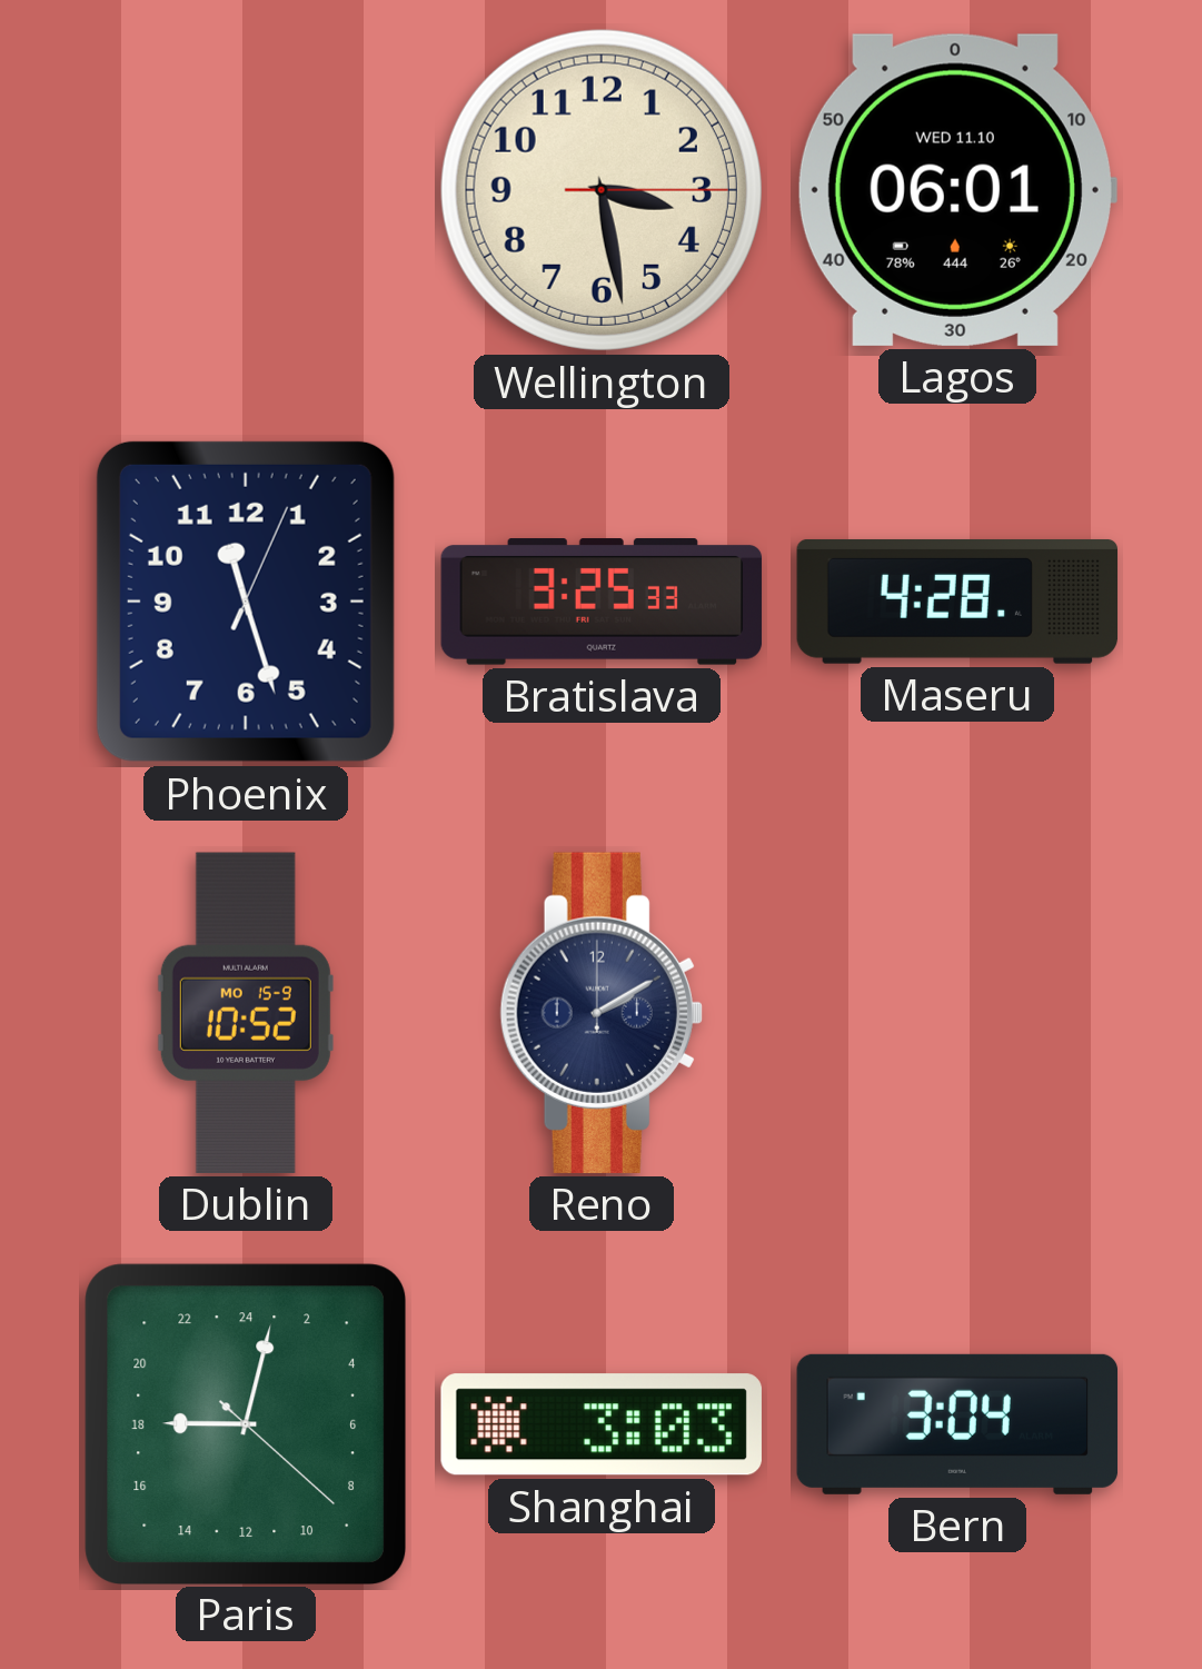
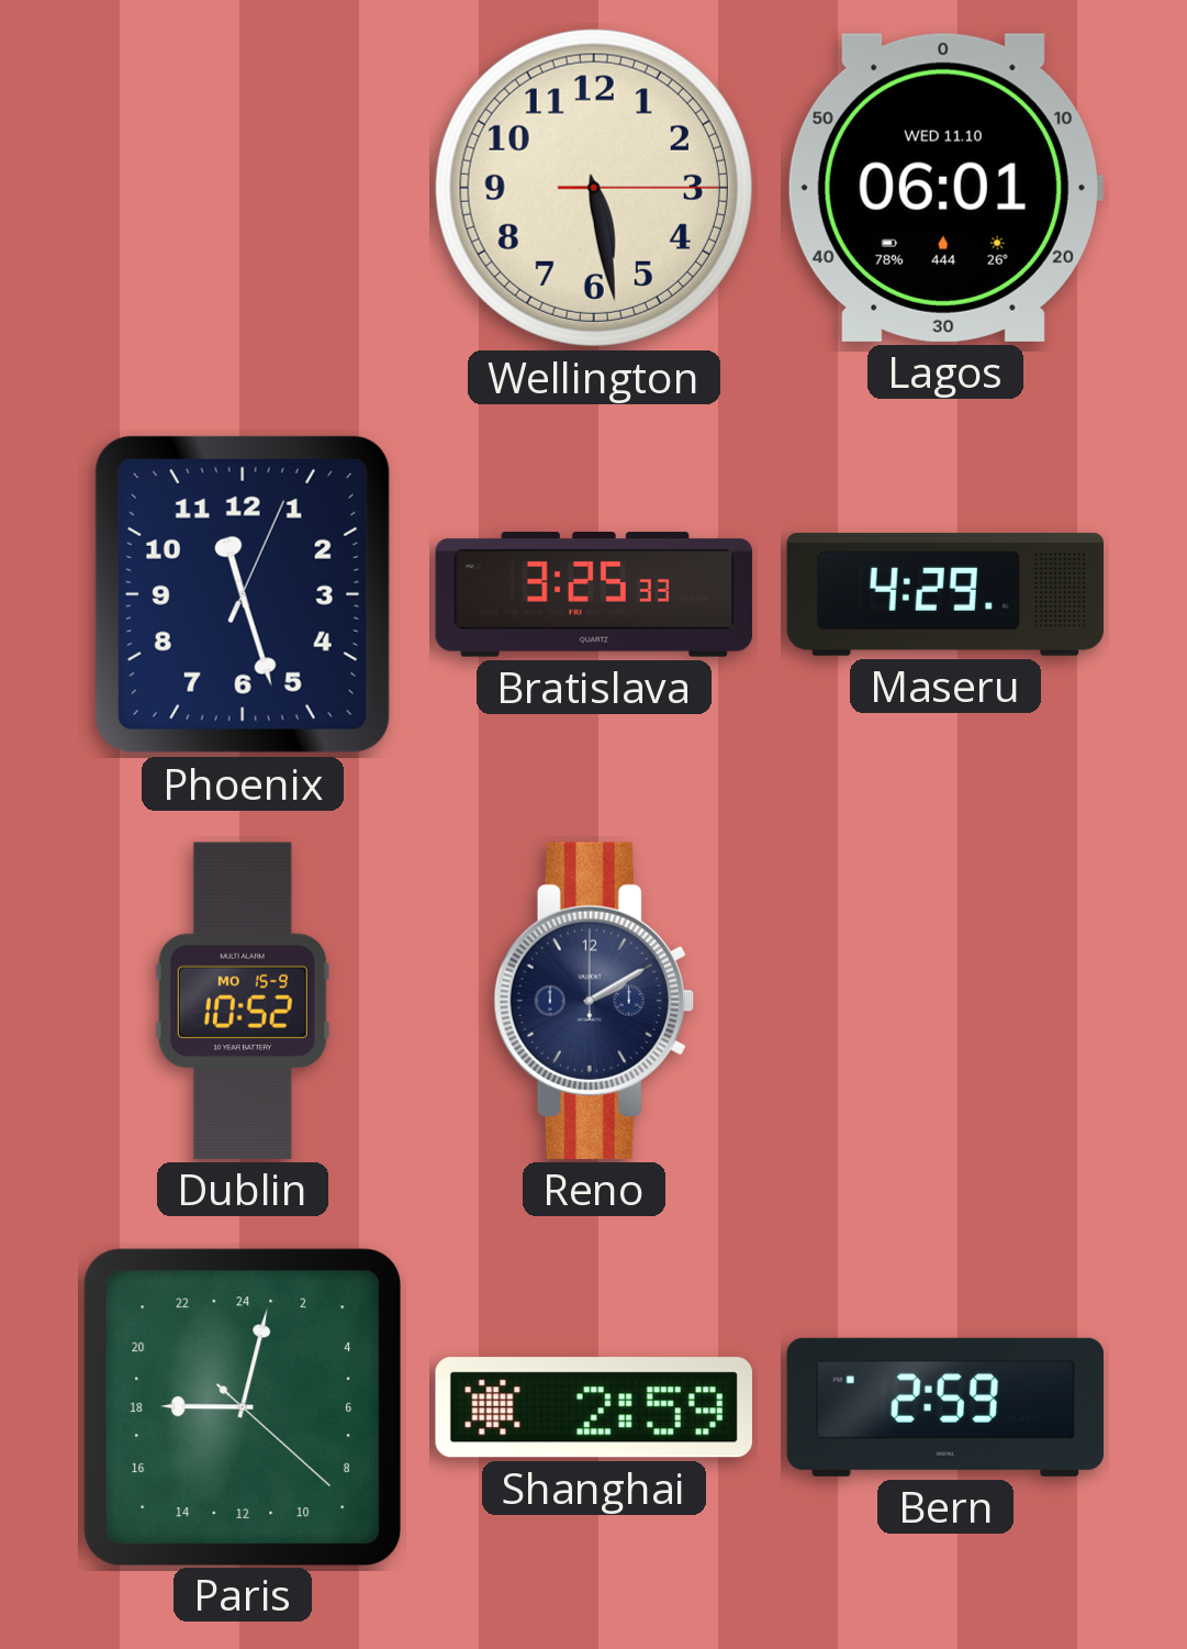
Wellington: 3:28 -> 5:28 (594, 188)
Maseru: 4:28 -> 4:29 (945, 594)
Shanghai: 3:03 -> 2:59 (594, 1407)
Bern: 3:04 -> 2:59 (945, 1407)
